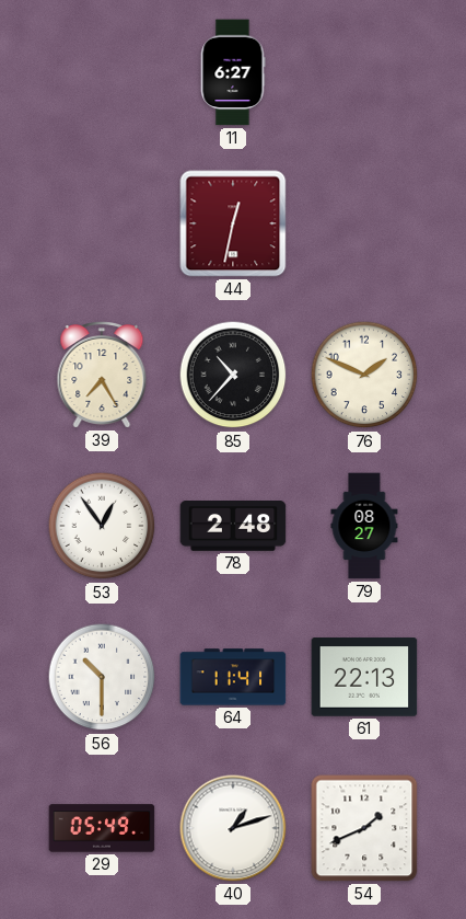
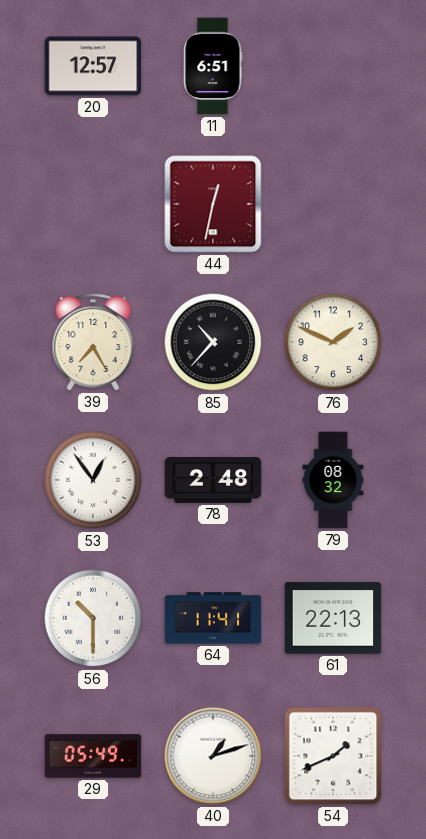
20: none -> 12:57 (93, 66)
11: 6:27 -> 6:51 (213, 66)
79: 08:27 -> 08:32 (333, 480)
